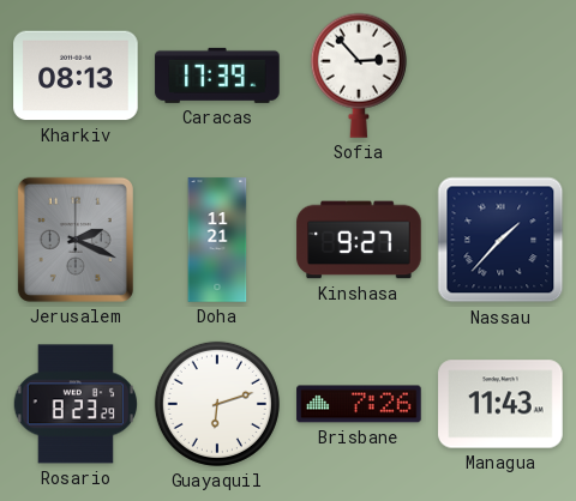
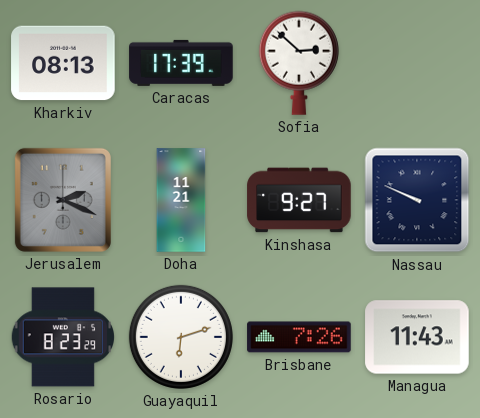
Sofia: 2:53 -> 2:52 (299, 63)
Nassau: 1:37 -> 9:49 (417, 200)
